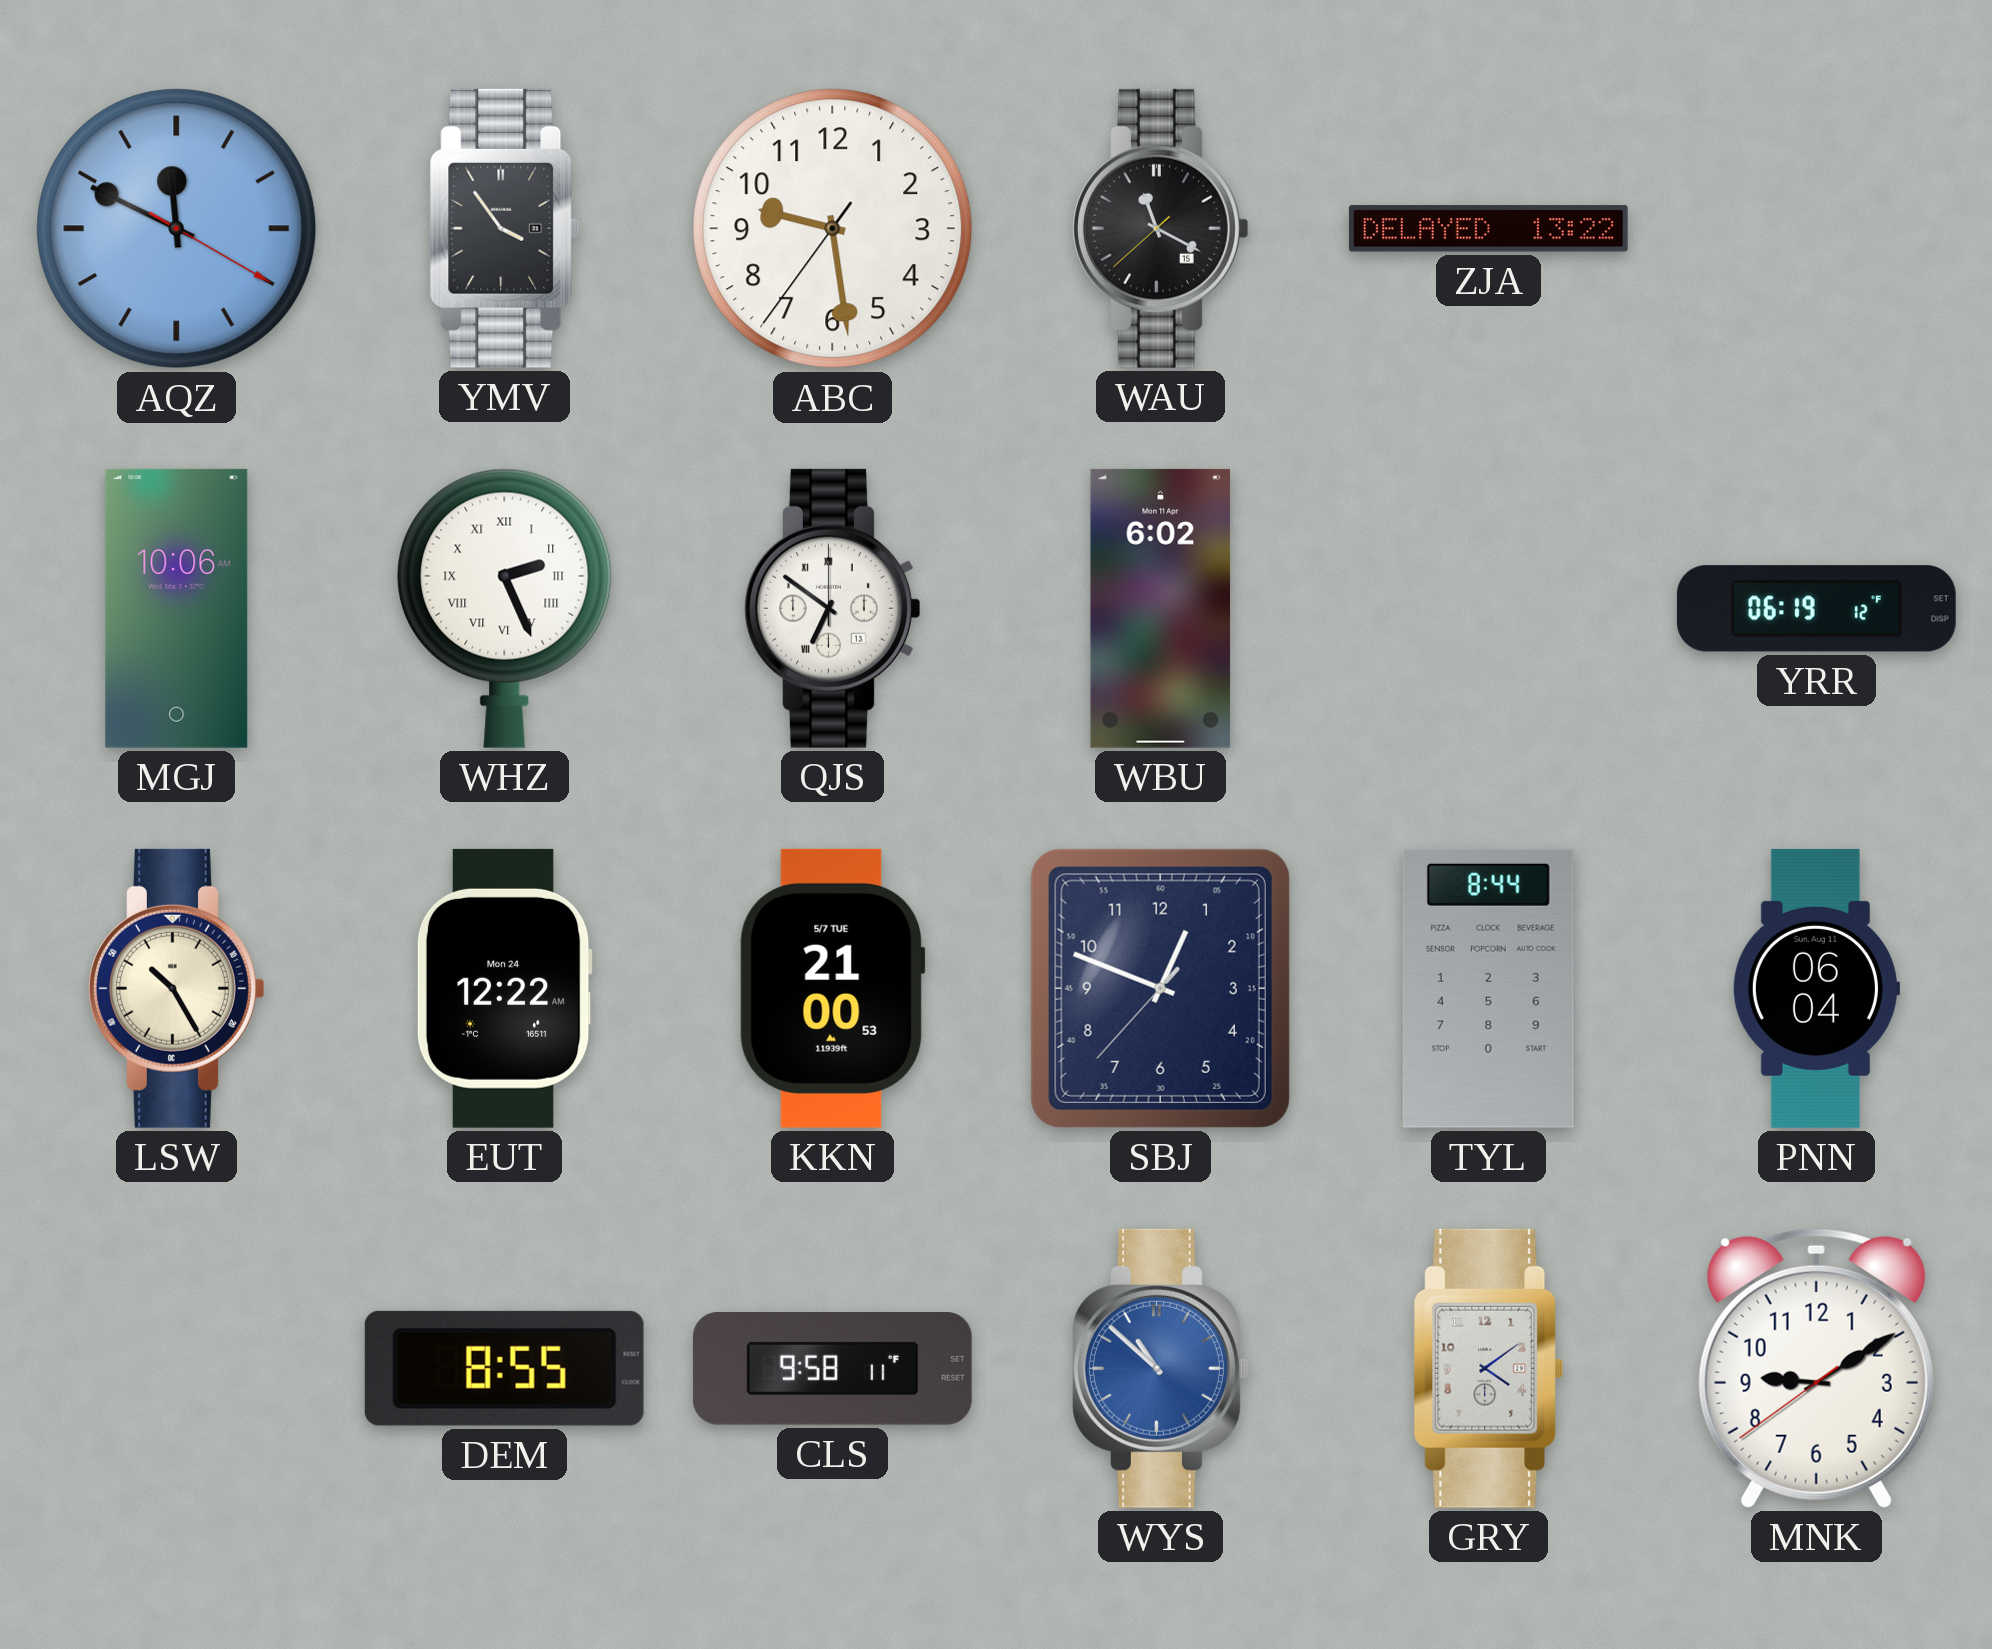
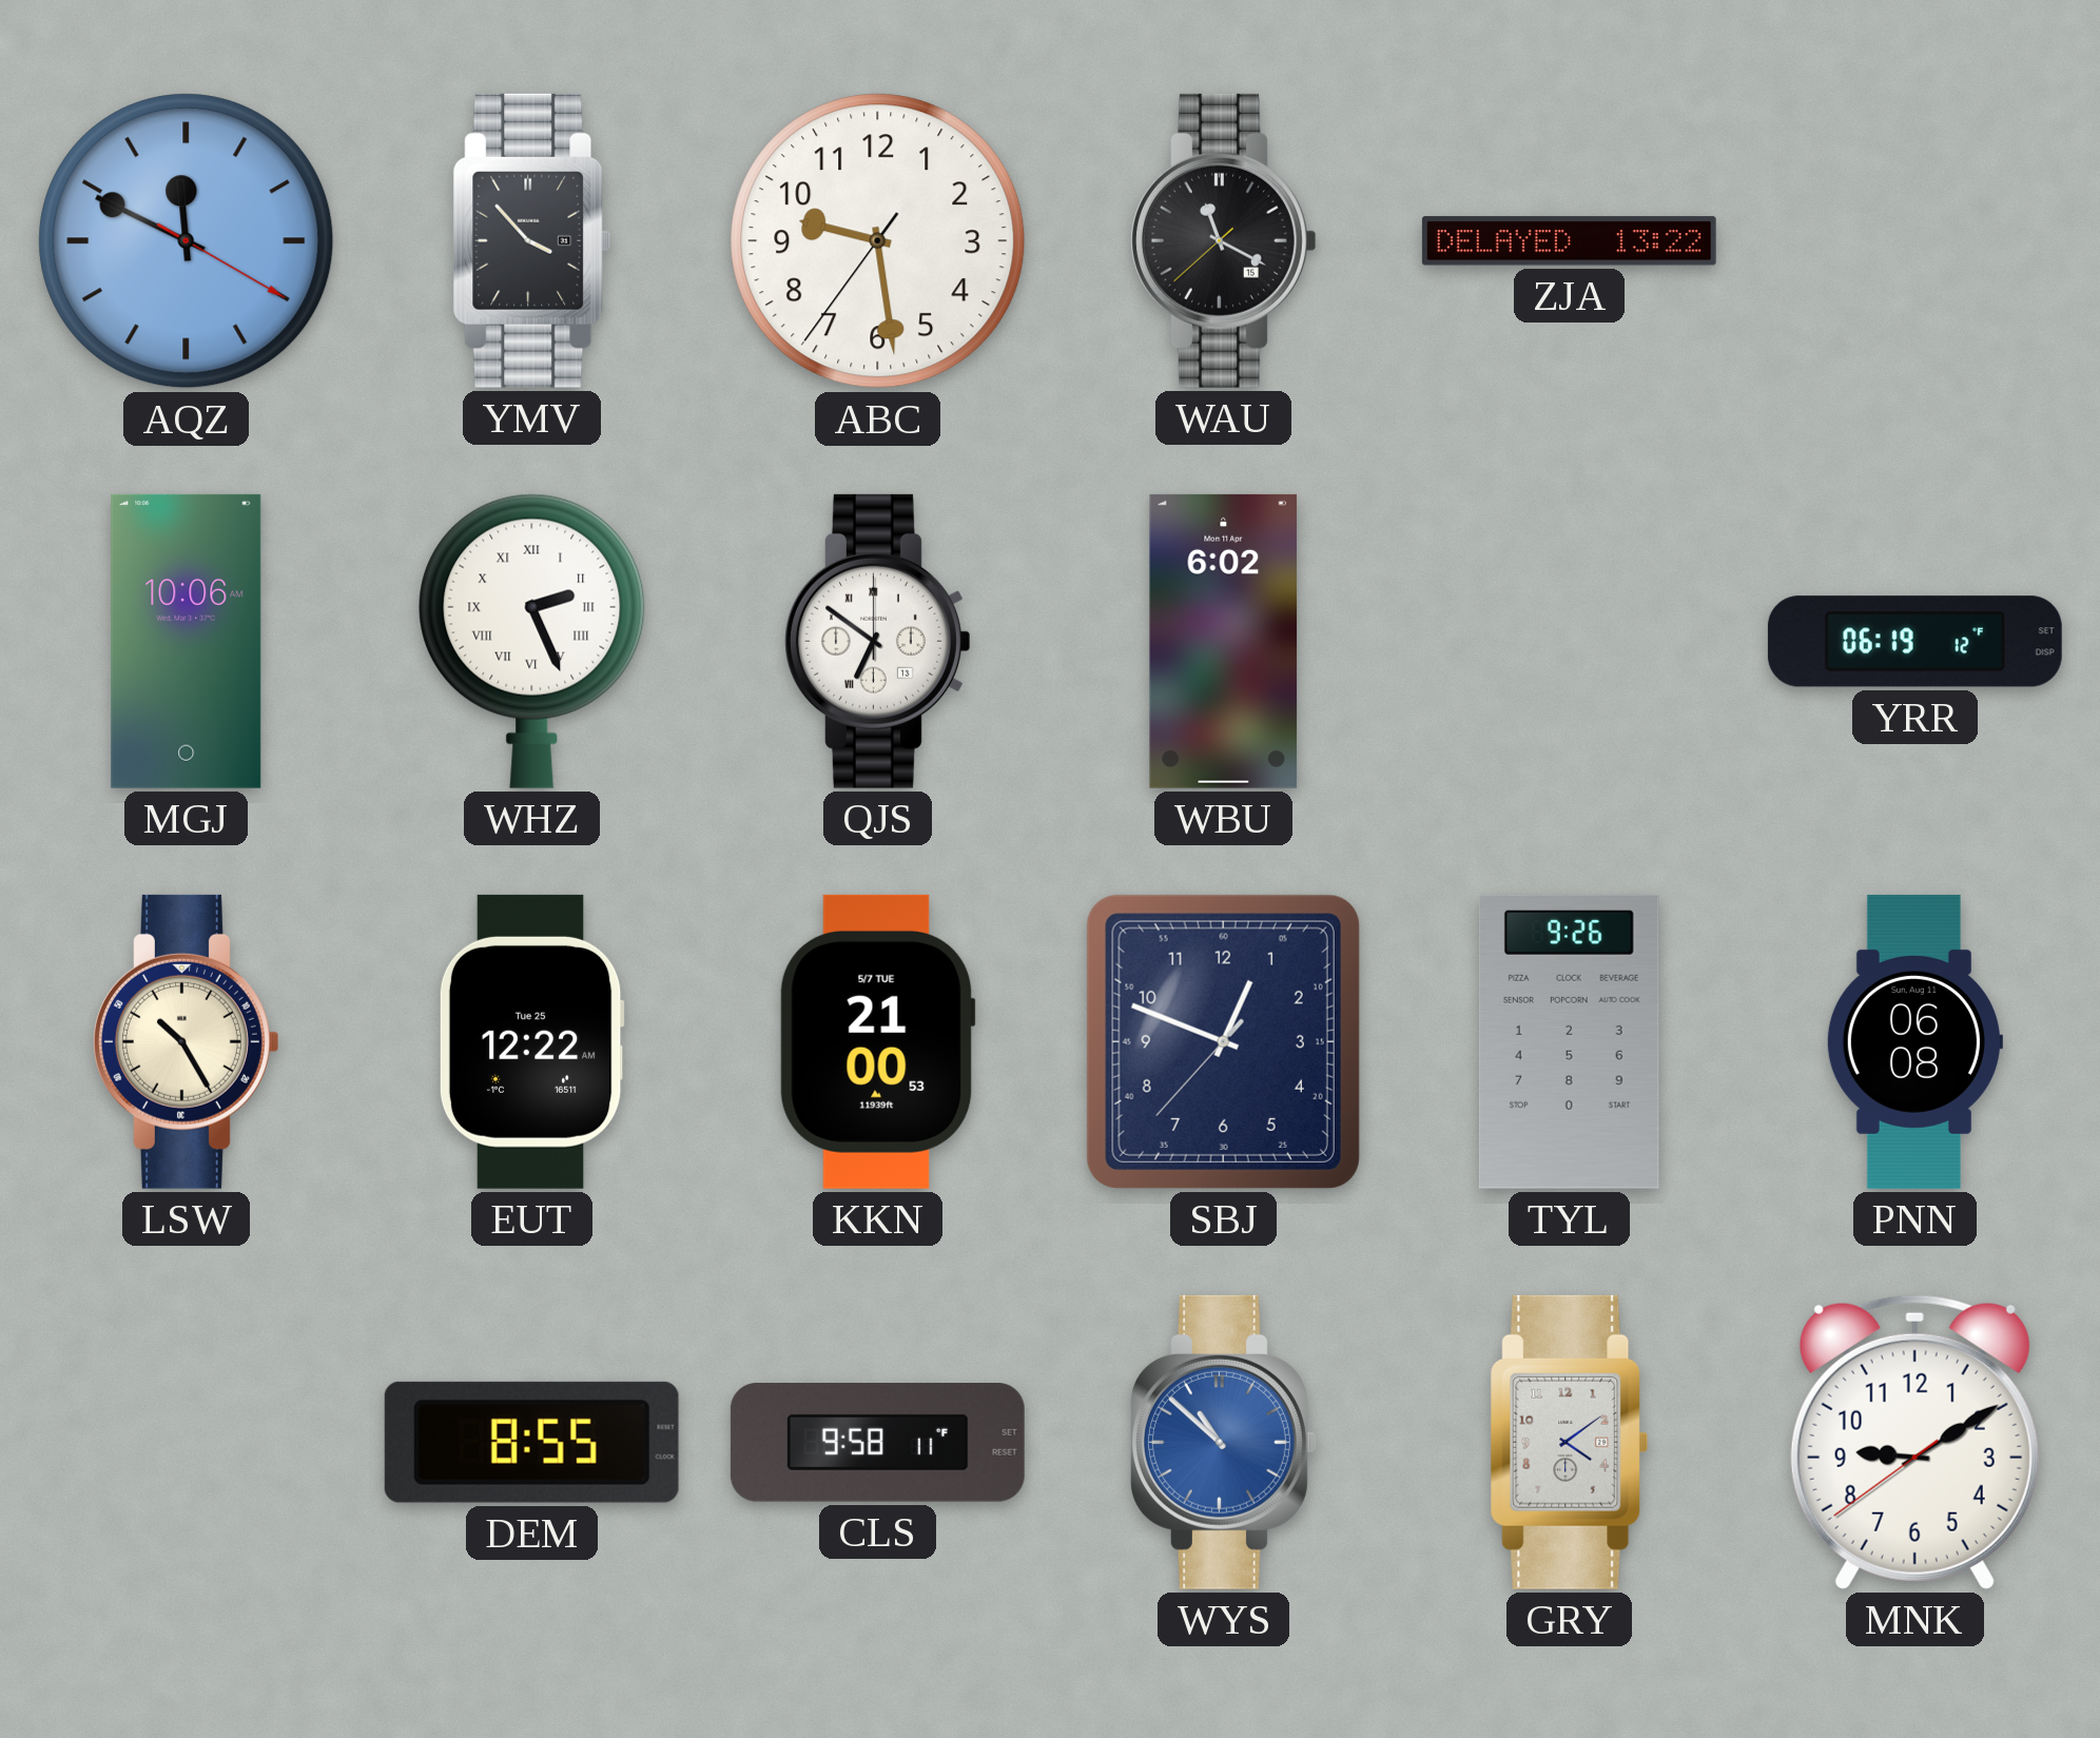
YMV: 3:54 -> 3:53 (532, 240)
EUT date: Mon 24 -> Tue 25 (531, 1041)
TYL: 8:44 -> 9:26 (1569, 1041)
PNN: 06:04 -> 06:08 (1914, 1041)
